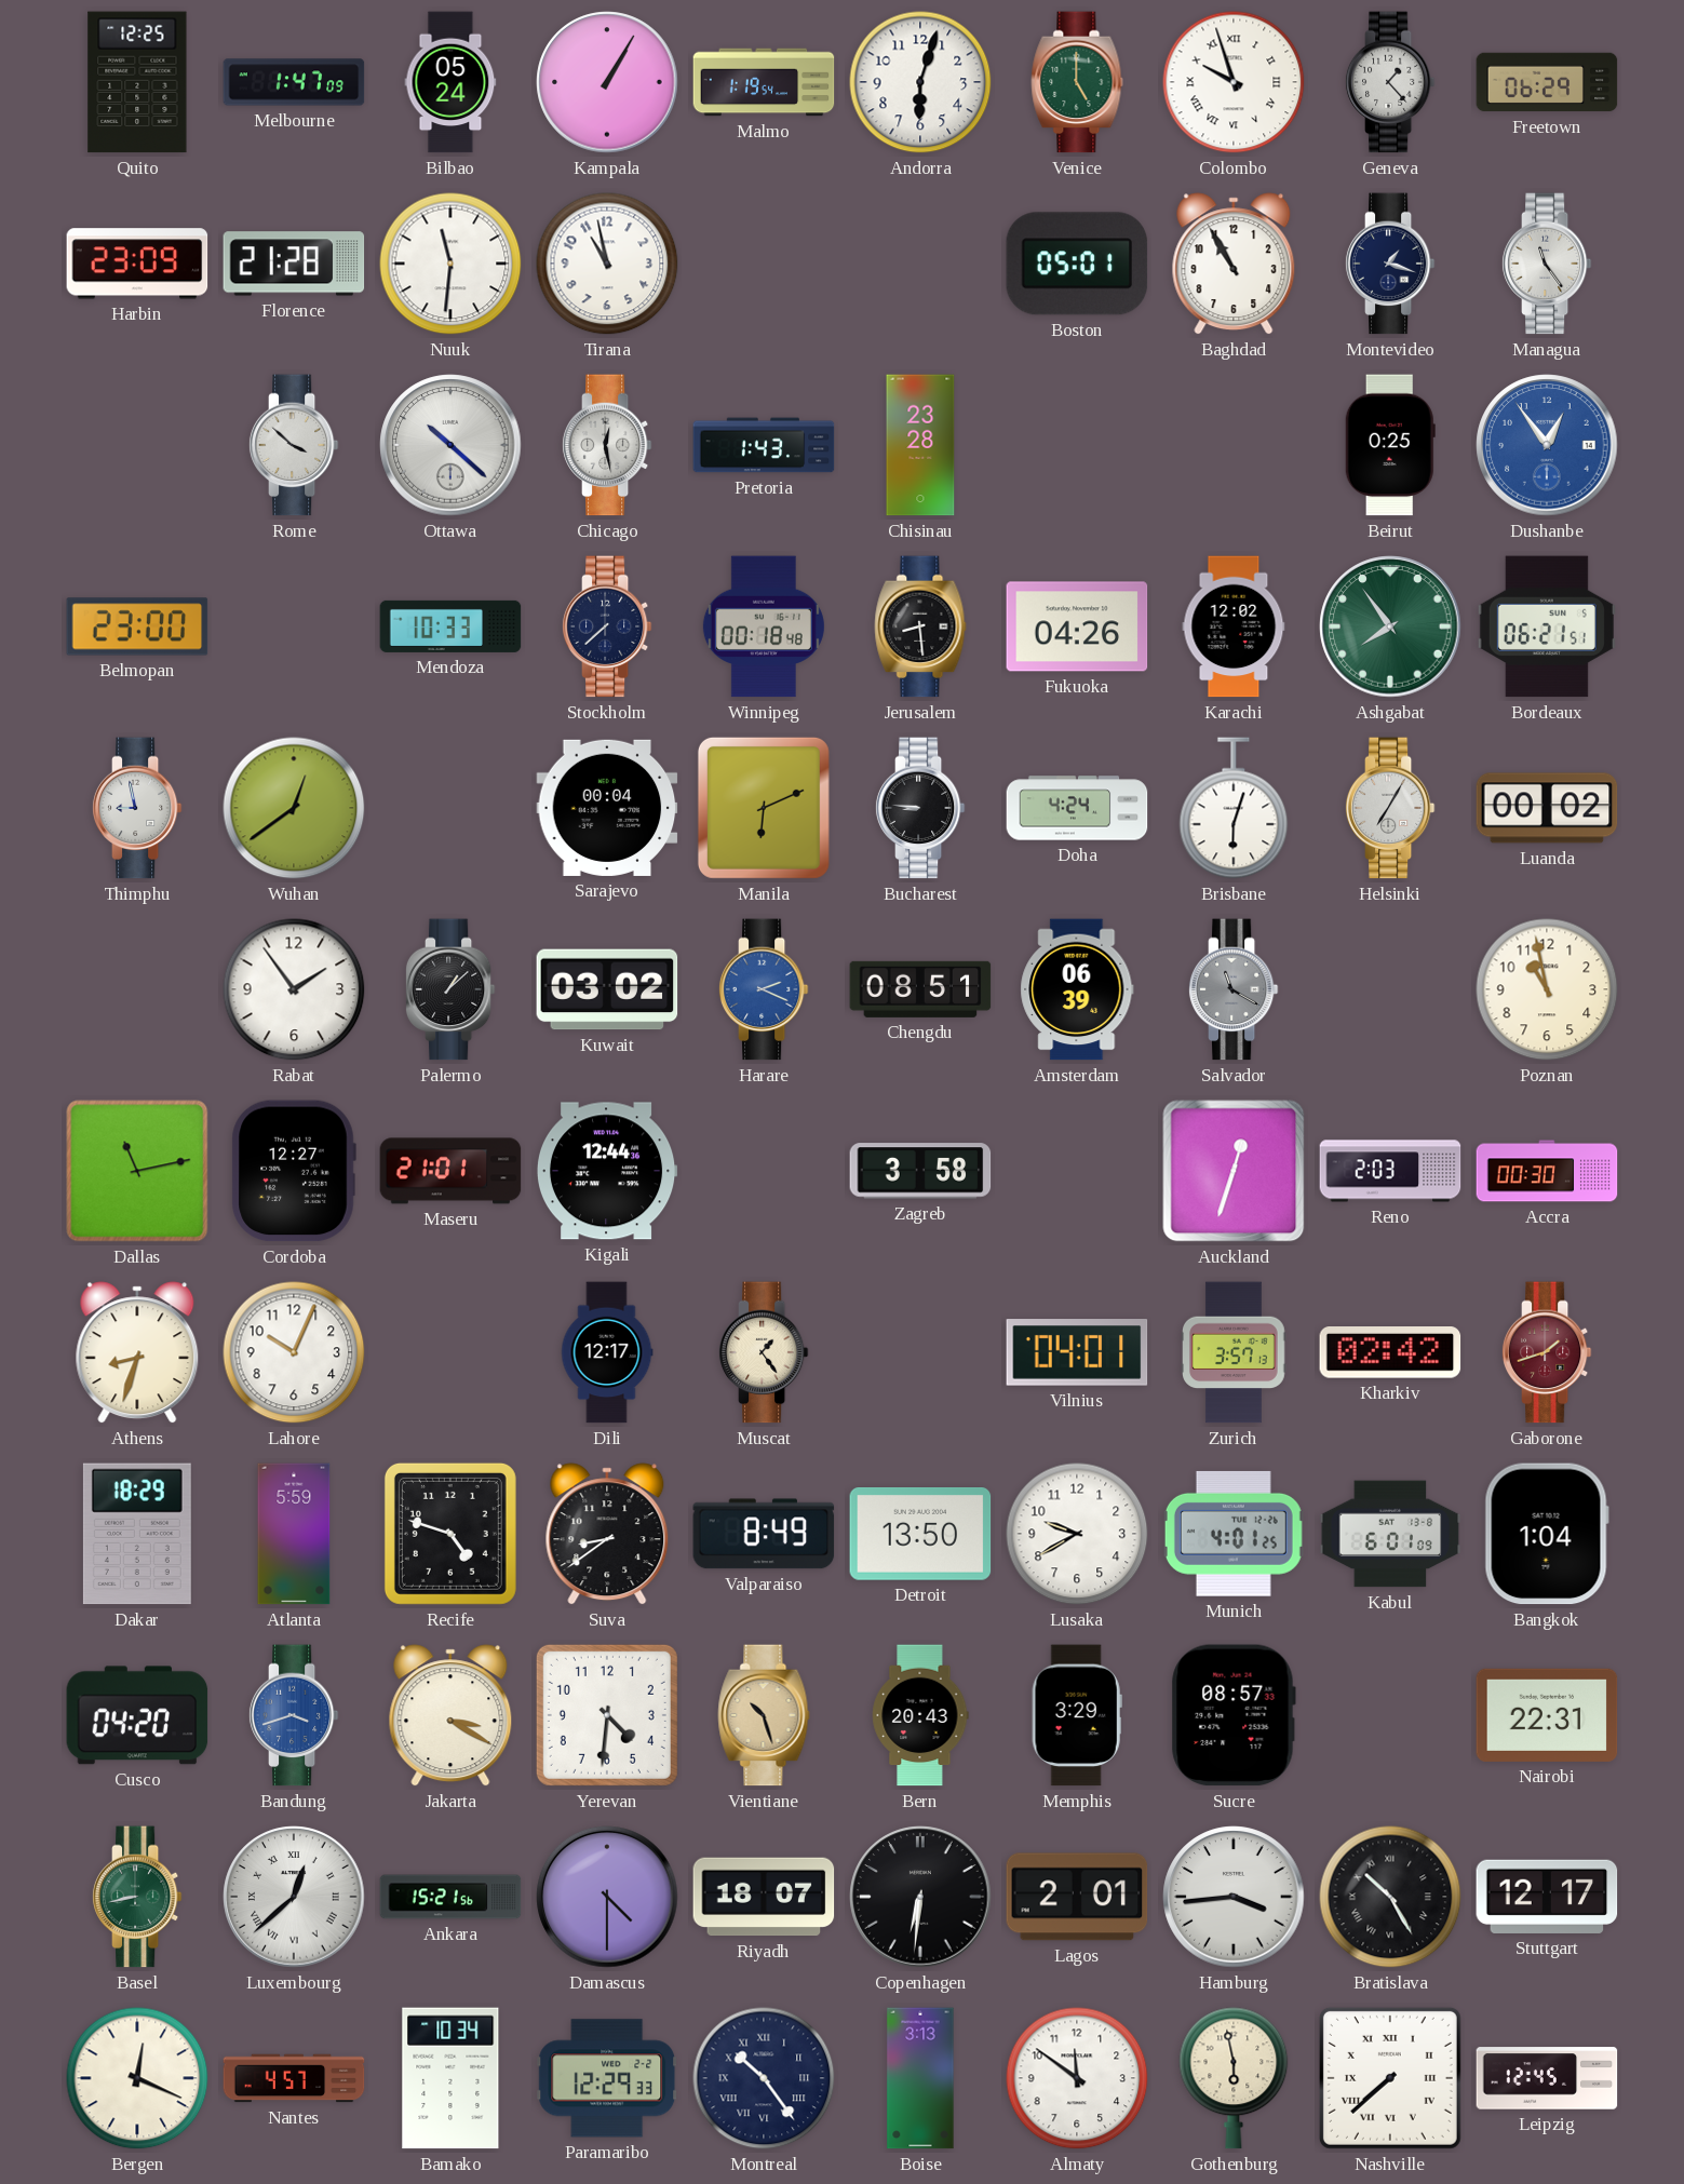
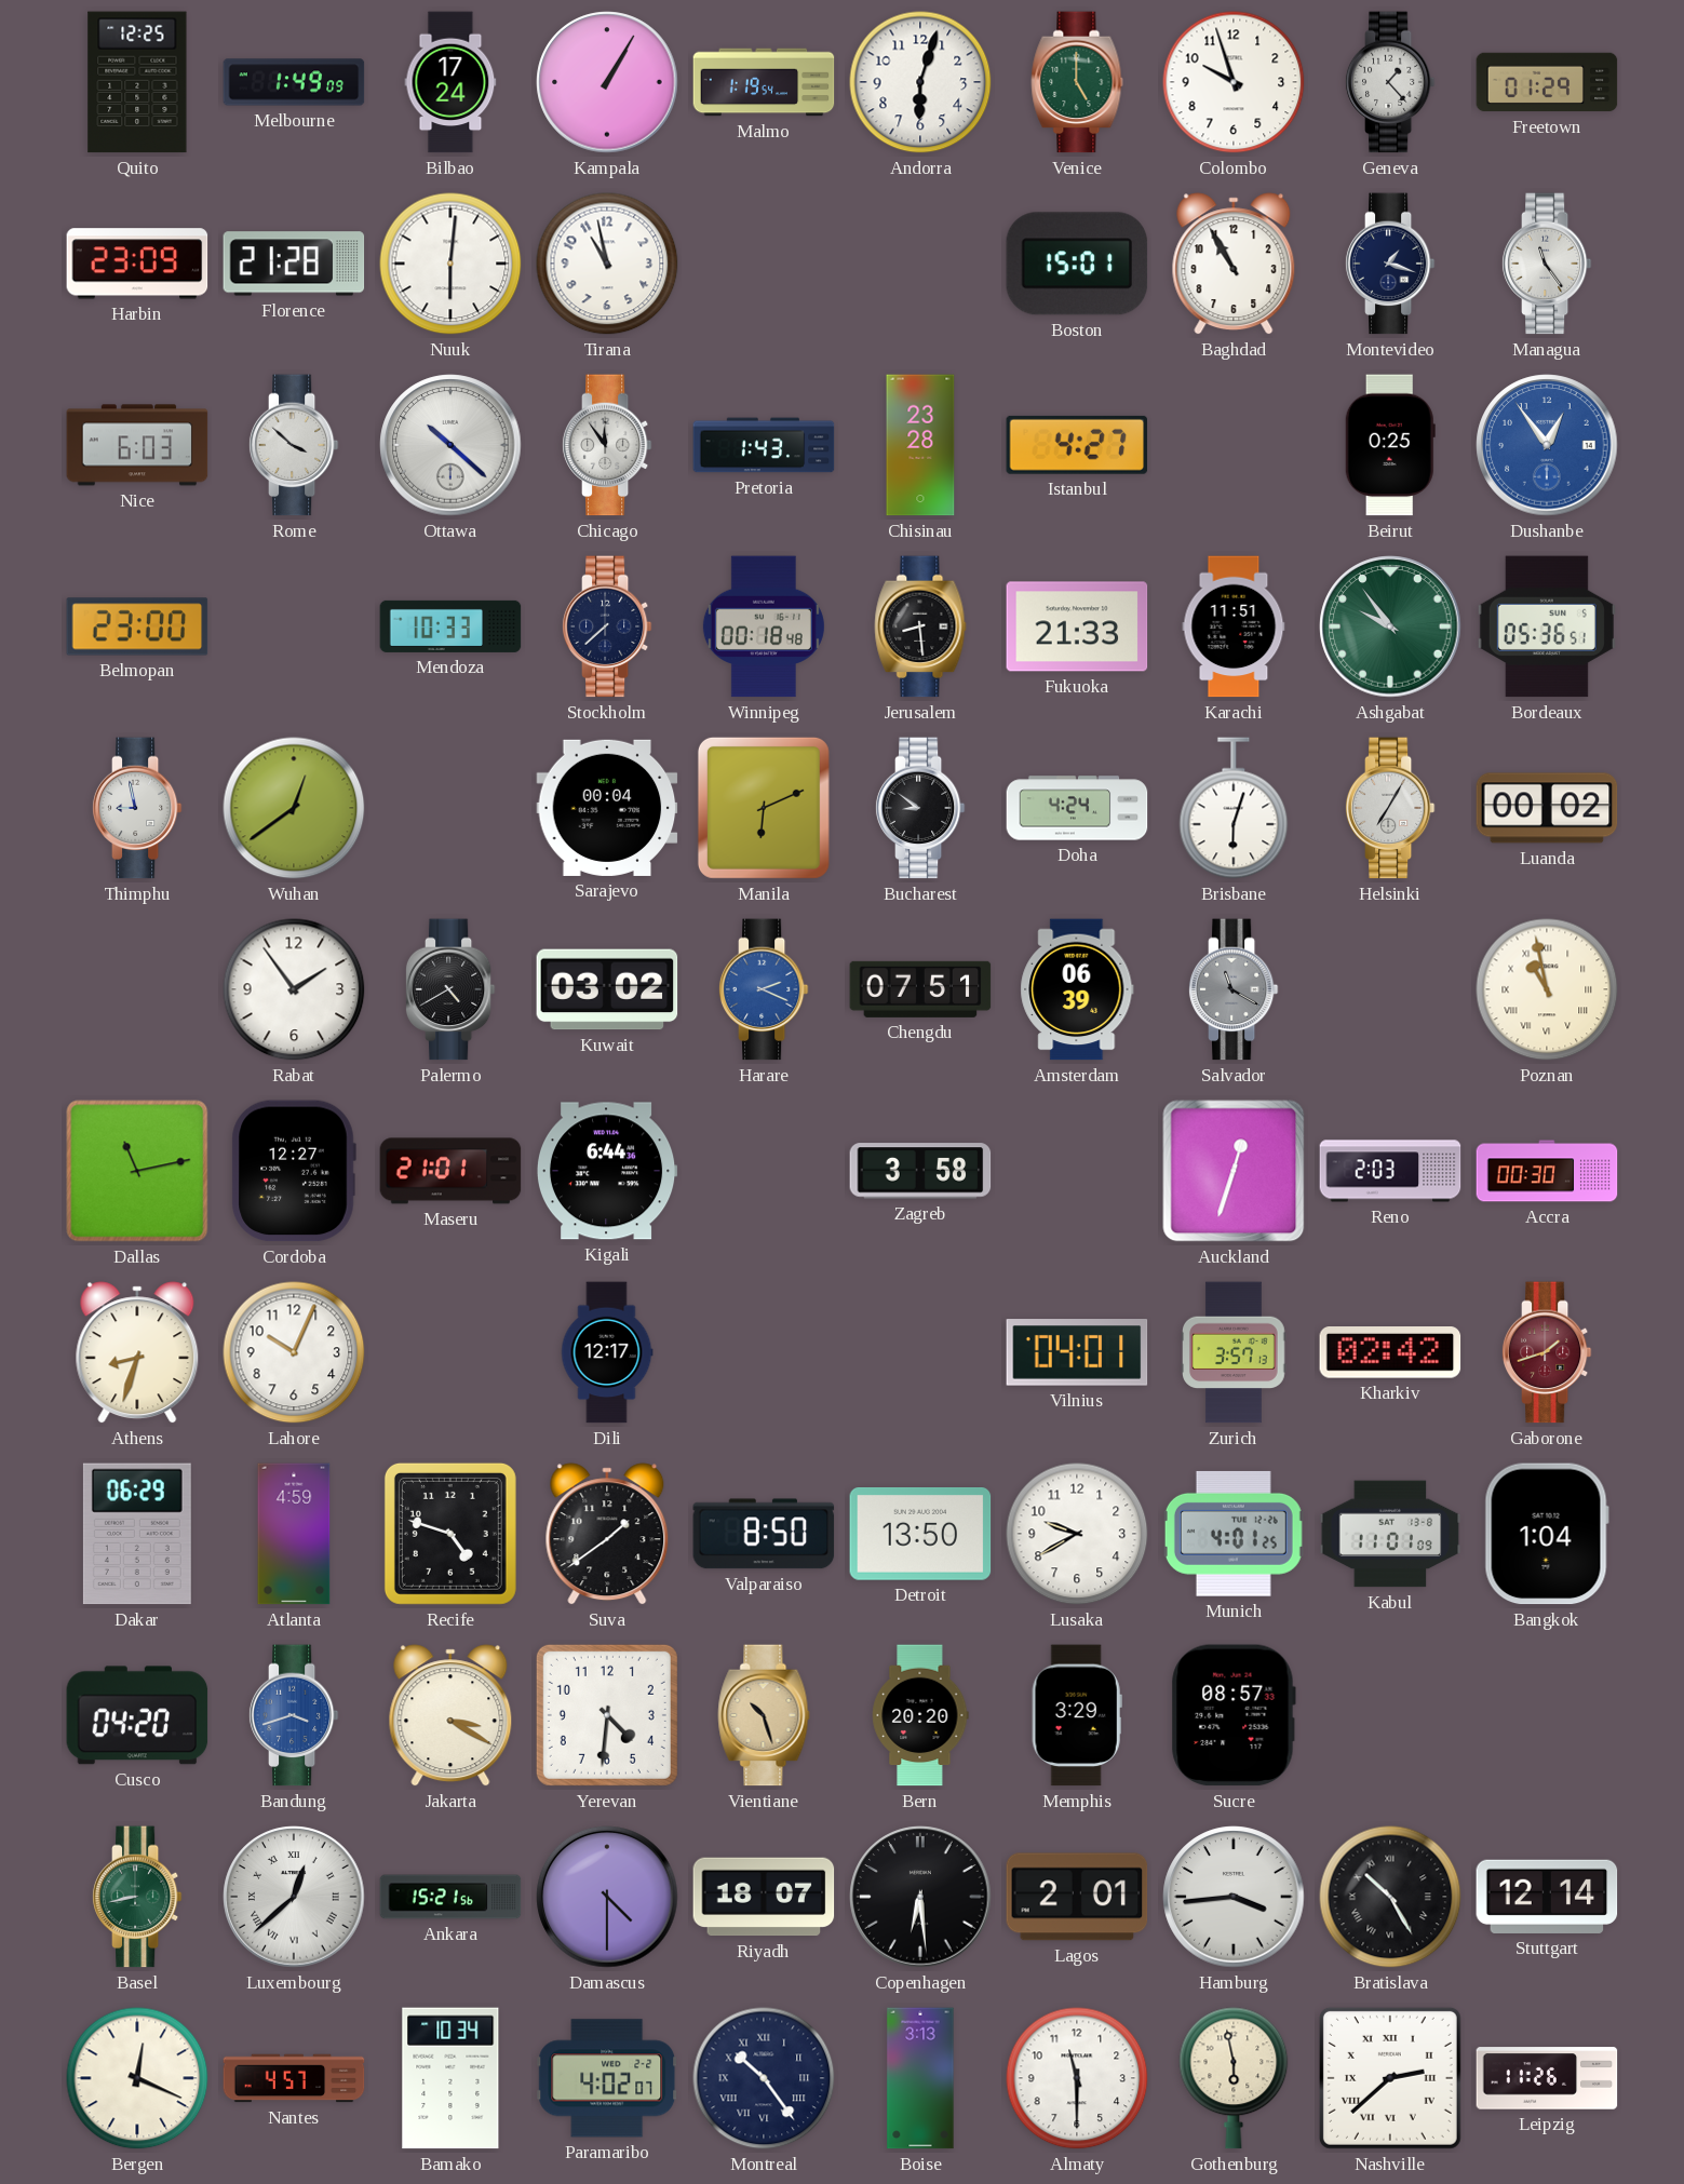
Melbourne: 1:47 -> 1:49 (294, 82)
Bilbao: 05:24 -> 17:24 (450, 82)
Colombo numerals: Roman -> Arabic (1234, 82)
Freetown: 06:29 -> 01:29 (1547, 82)
Nuuk: 11:31 -> 6:01 (450, 264)
Boston: 05:01 -> 15:01 (1077, 264)
Nice: none -> 6:03 (137, 445)
Chicago: 12:28 -> 11:54 (607, 445)
Istanbul: none -> 4:27 (1077, 445)
Fukuoka: 04:26 -> 21:33 (1077, 626)
Karachi: 12:02 -> 11:51 (1234, 626)
Ashgabat: 7:54 -> 9:54 (1390, 626)
Bordeaux: 06:21 -> 05:36 (1547, 626)
Bucharest: 8:46 -> 8:51 (920, 808)
Palermo: 1:08 -> 4:40 (450, 989)
Chengdu: 08:51 -> 07:51 (920, 989)
Poznan numerals: Arabic -> Roman (1547, 989)
Kigali: 12:44 -> 6:44 (607, 1171)
Muscat: 1:24 -> none (764, 1352)
Dakar: 18:29 -> 06:29 (137, 1534)
Atlanta: 5:59 -> 4:59 (294, 1534)
Suva: 8:39 -> 1:39 (607, 1534)
Valparaiso: 8:49 -> 8:50 (764, 1534)
Kabul: 6:01 -> 11:01 (1390, 1534)
Bern: 20:43 -> 20:20 (920, 1715)
Nairobi: 22:31 -> none (1547, 1715)
Copenhagen: 6:31 -> 6:29 (920, 1897)
Stuttgart: 12:17 -> 12:14 (1547, 1897)
Paramaribo: 12:29 -> 4:02 (607, 2078)
Almaty: 11:51 -> 11:30 (1077, 2078)
Nashville: 7:38 -> 2:38 (1390, 2078)
Leipzig: 12:45 -> 11:26 (1547, 2078)
